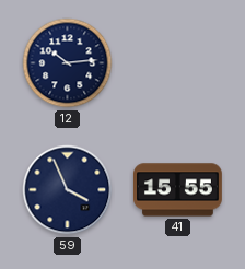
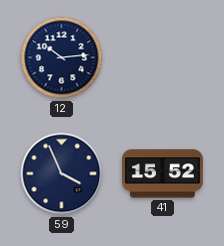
41: 15:55 -> 15:52 (163, 174)
